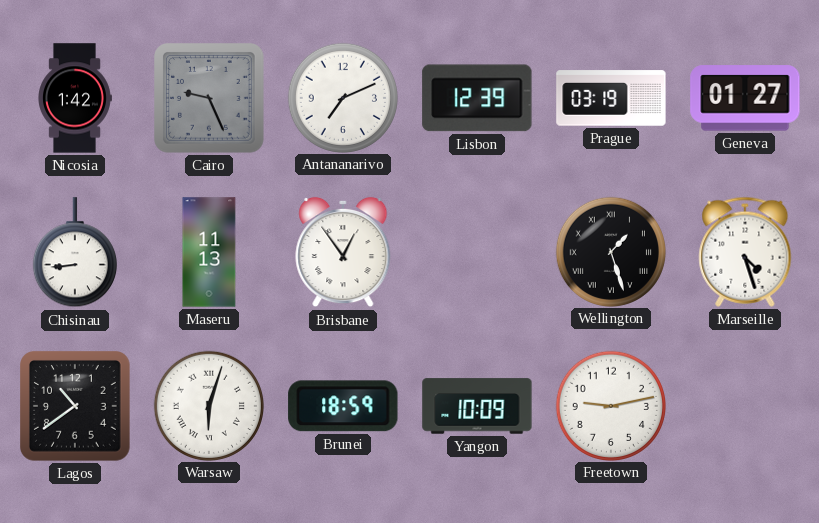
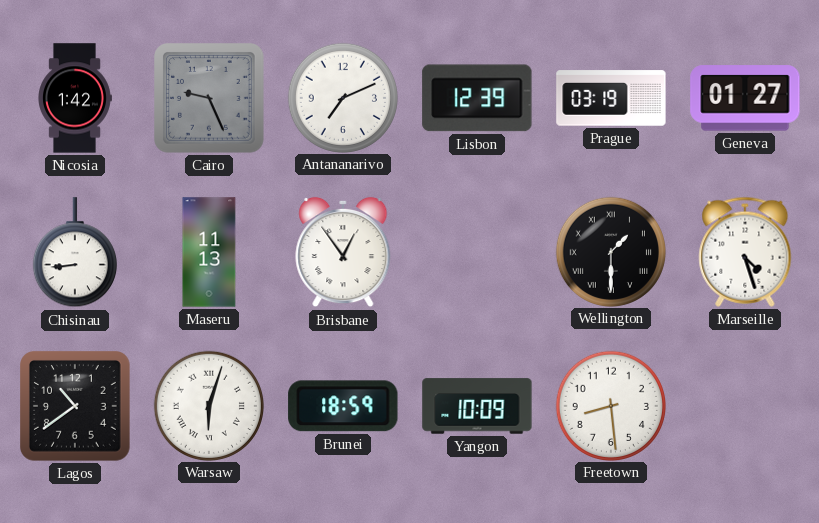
Wellington: 1:27 -> 1:30 (610, 251)
Freetown: 9:13 -> 8:29 (610, 405)
